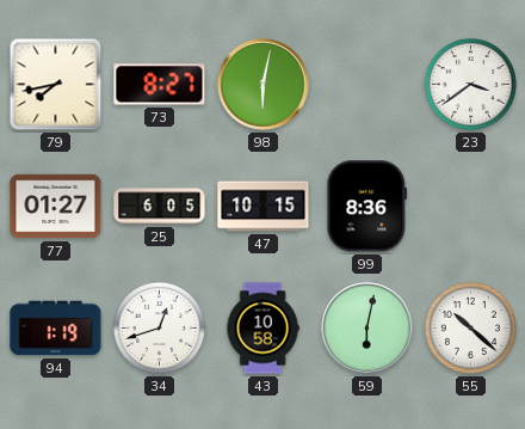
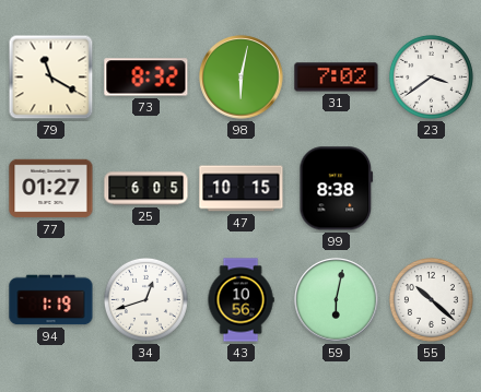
79: 7:43 -> 11:20 (51, 78)
73: 8:27 -> 8:32 (146, 78)
31: none -> 7:02 (337, 78)
99: 8:36 -> 8:38 (337, 189)
43: 10:58 -> 10:56 (241, 300)
